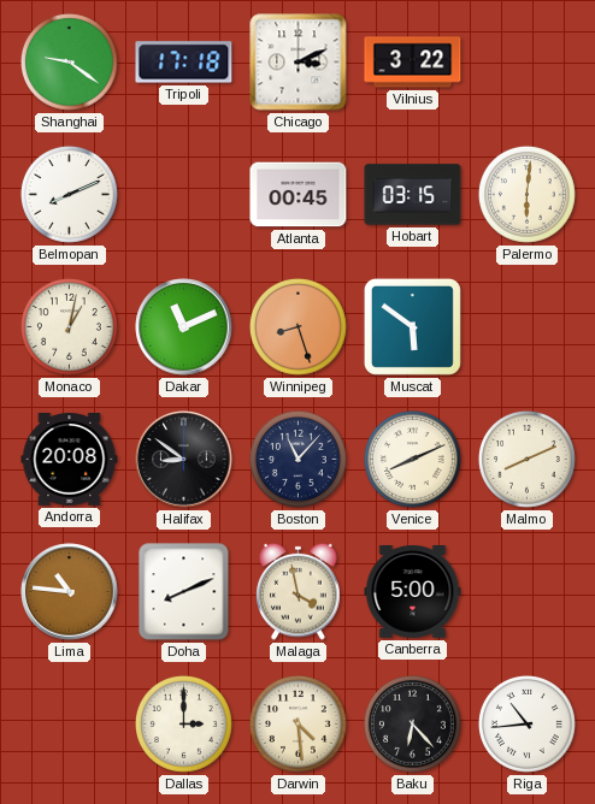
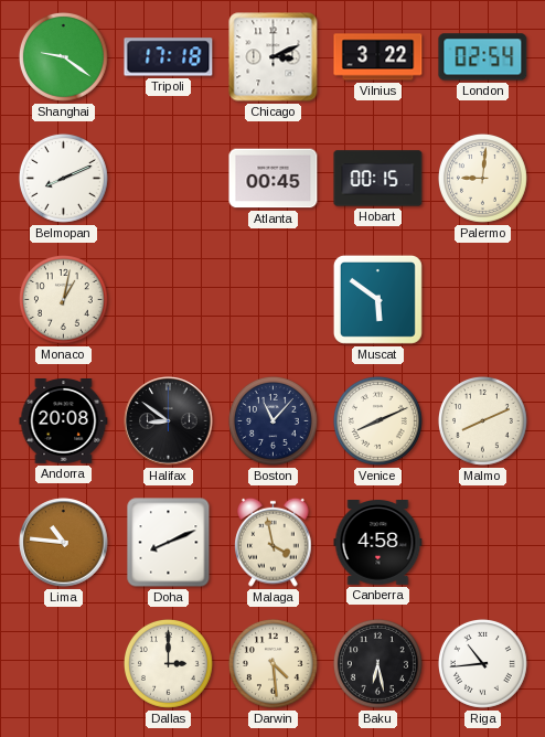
London: none -> 02:54 (483, 57)
Hobart: 03:15 -> 00:15 (378, 179)
Palermo: 6:01 -> 9:01 (482, 178)
Dakar: 11:11 -> none (184, 327)
Winnipeg: 8:27 -> none (297, 326)
Canberra: 5:00 -> 4:58 (378, 543)
Baku: 6:23 -> 6:28 (377, 663)
